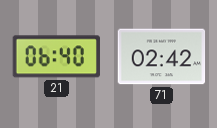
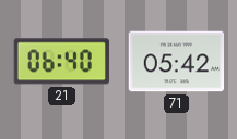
71: 02:42 -> 05:42 (177, 62)
